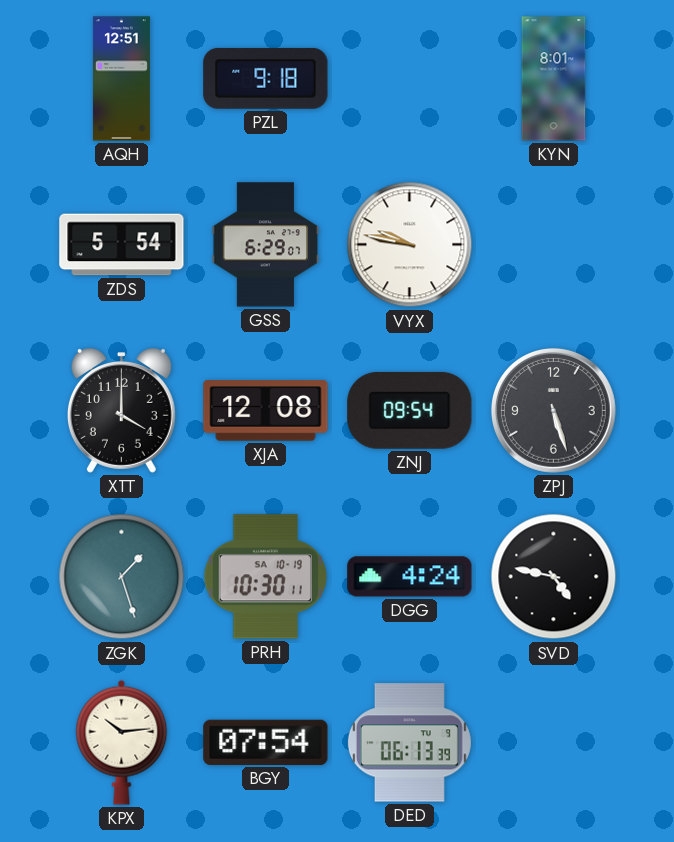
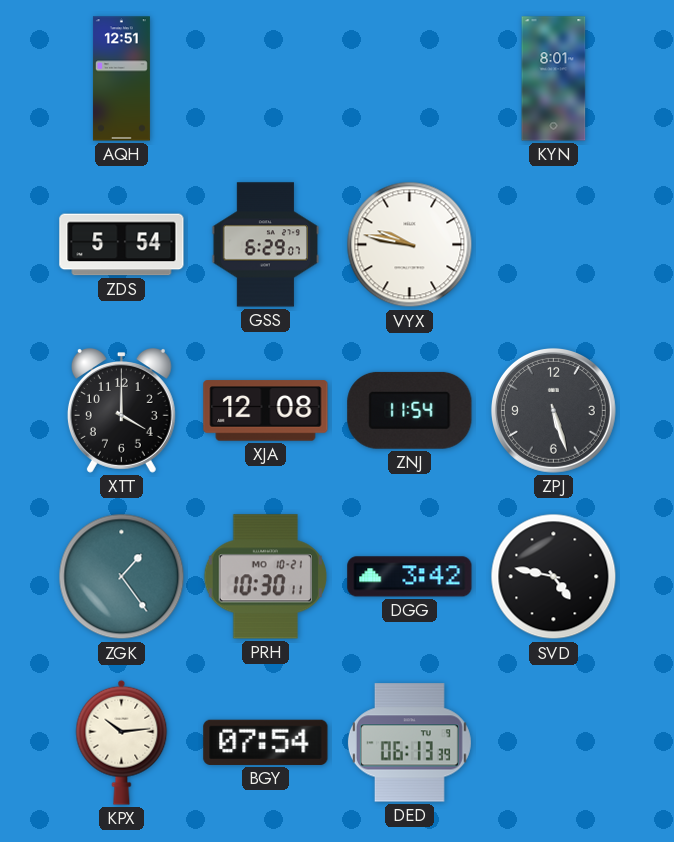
PZL: 9:18 -> none (266, 78)
ZNJ: 09:54 -> 11:54 (410, 410)
ZGK: 1:27 -> 1:24 (122, 577)
PRH date: SA 10-19 -> MO 10-21 (265, 577)
DGG: 4:24 -> 3:42 (410, 577)
